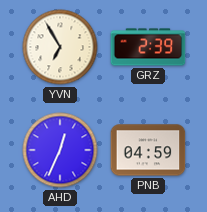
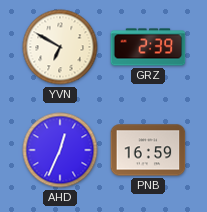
YVN: 6:55 -> 6:50 (60, 47)
PNB: 04:59 -> 16:59 (148, 150)
